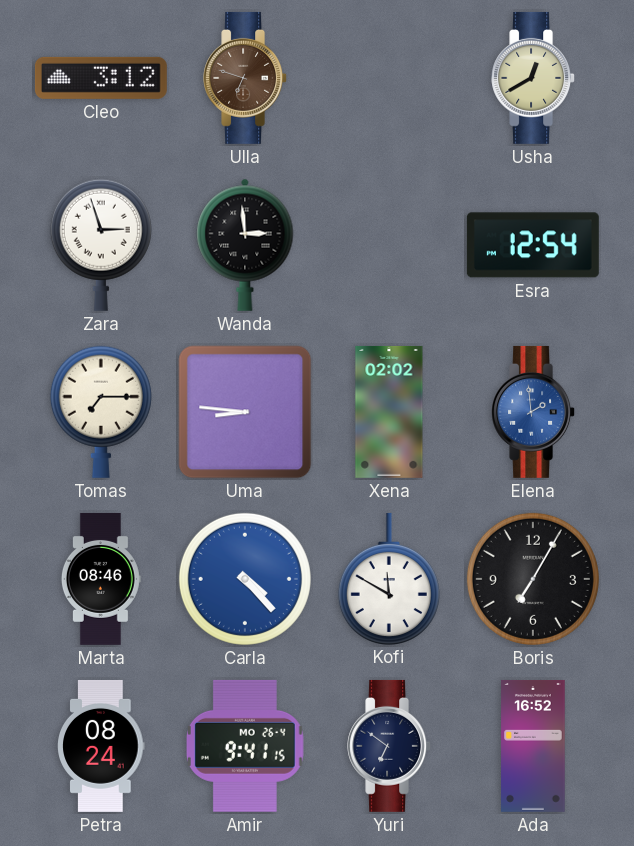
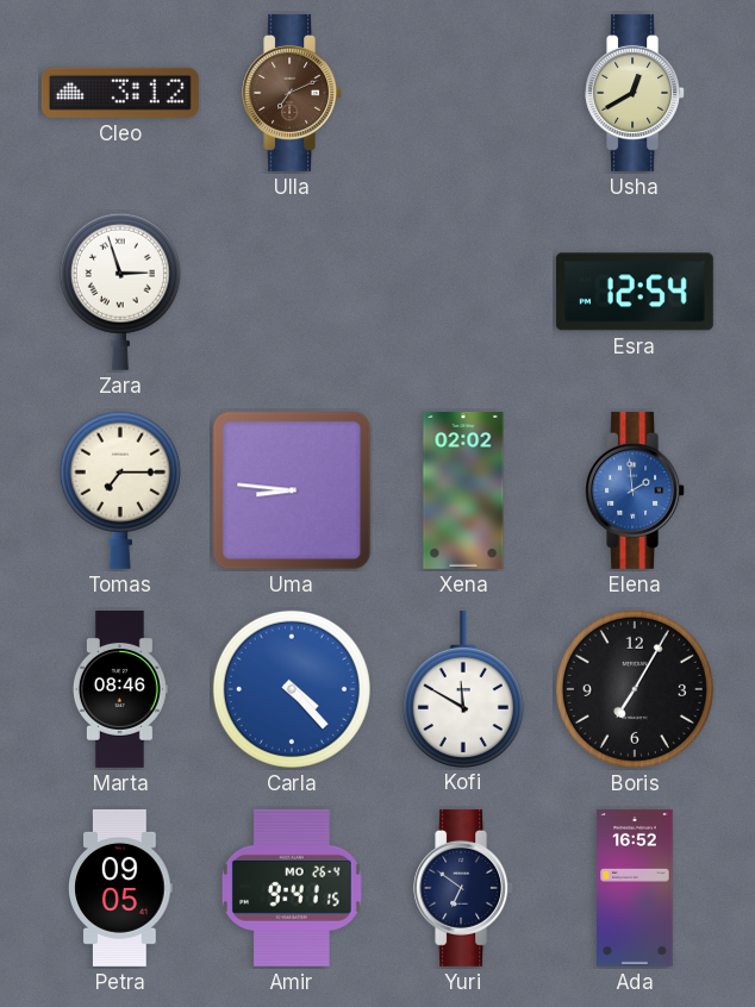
Ulla: 6:48 -> 7:11 (293, 93)
Wanda: 2:59 -> none (245, 245)
Petra: 08:24 -> 09:05 (120, 888)
